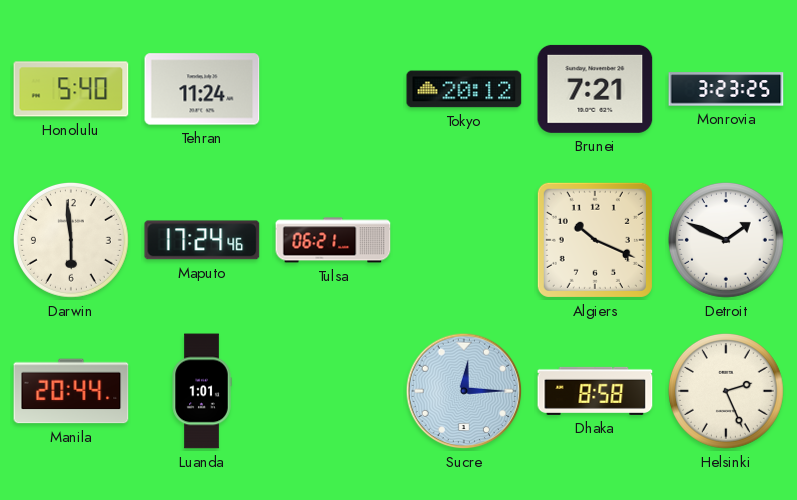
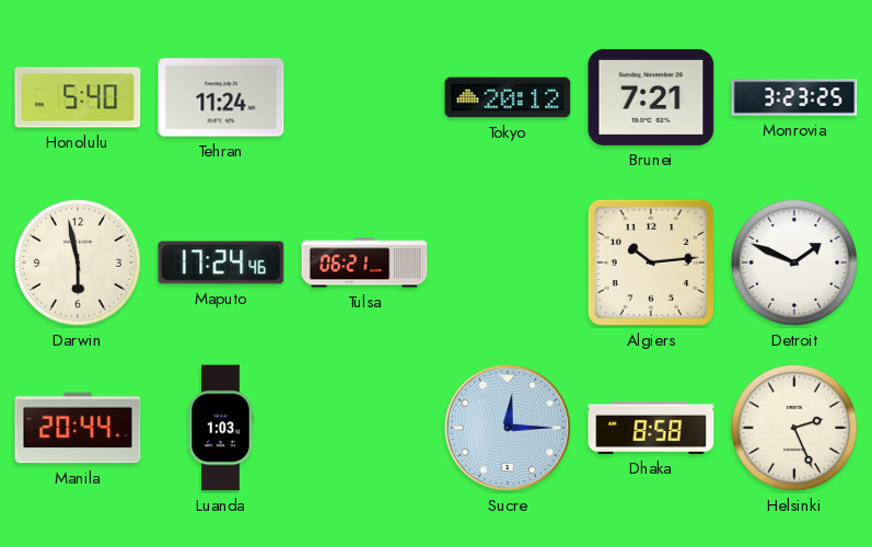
Darwin: 5:59 -> 5:58 (78, 263)
Algiers: 10:19 -> 10:14 (651, 263)
Luanda: 1:01 -> 1:03 (221, 428)
